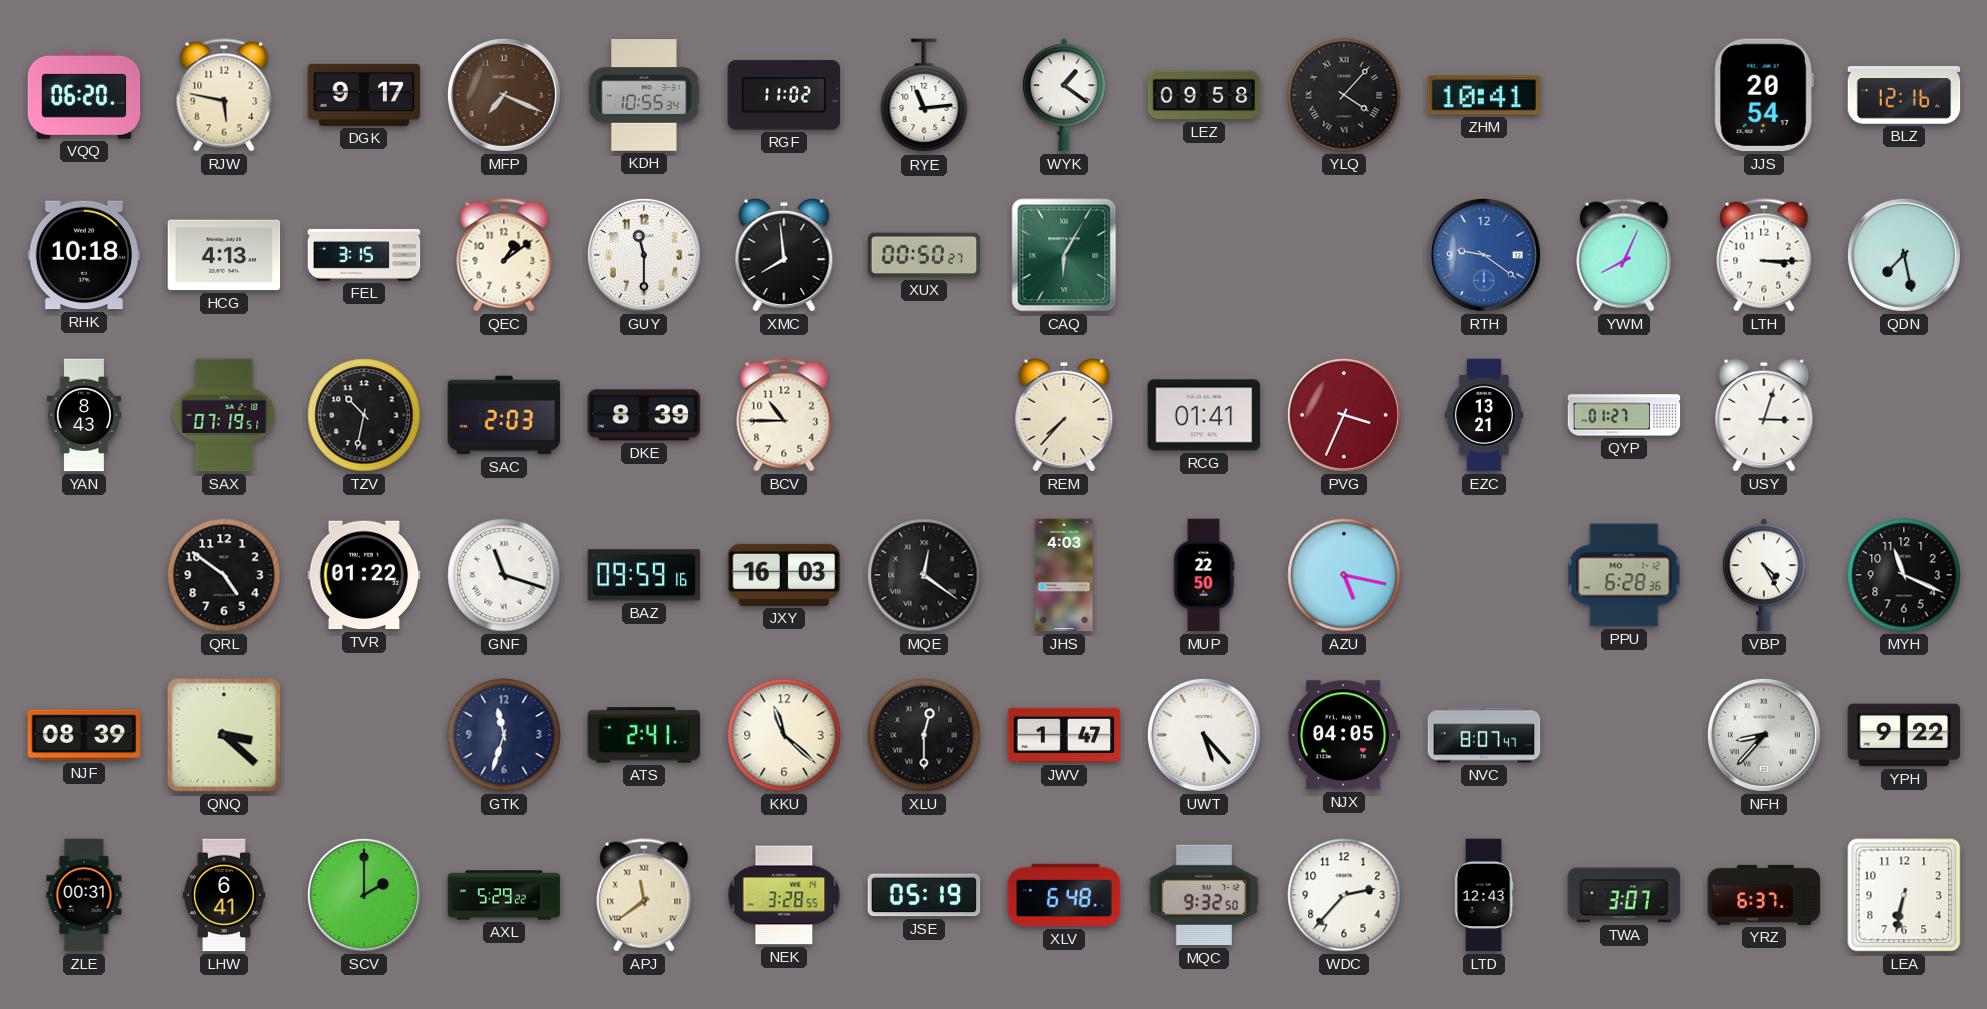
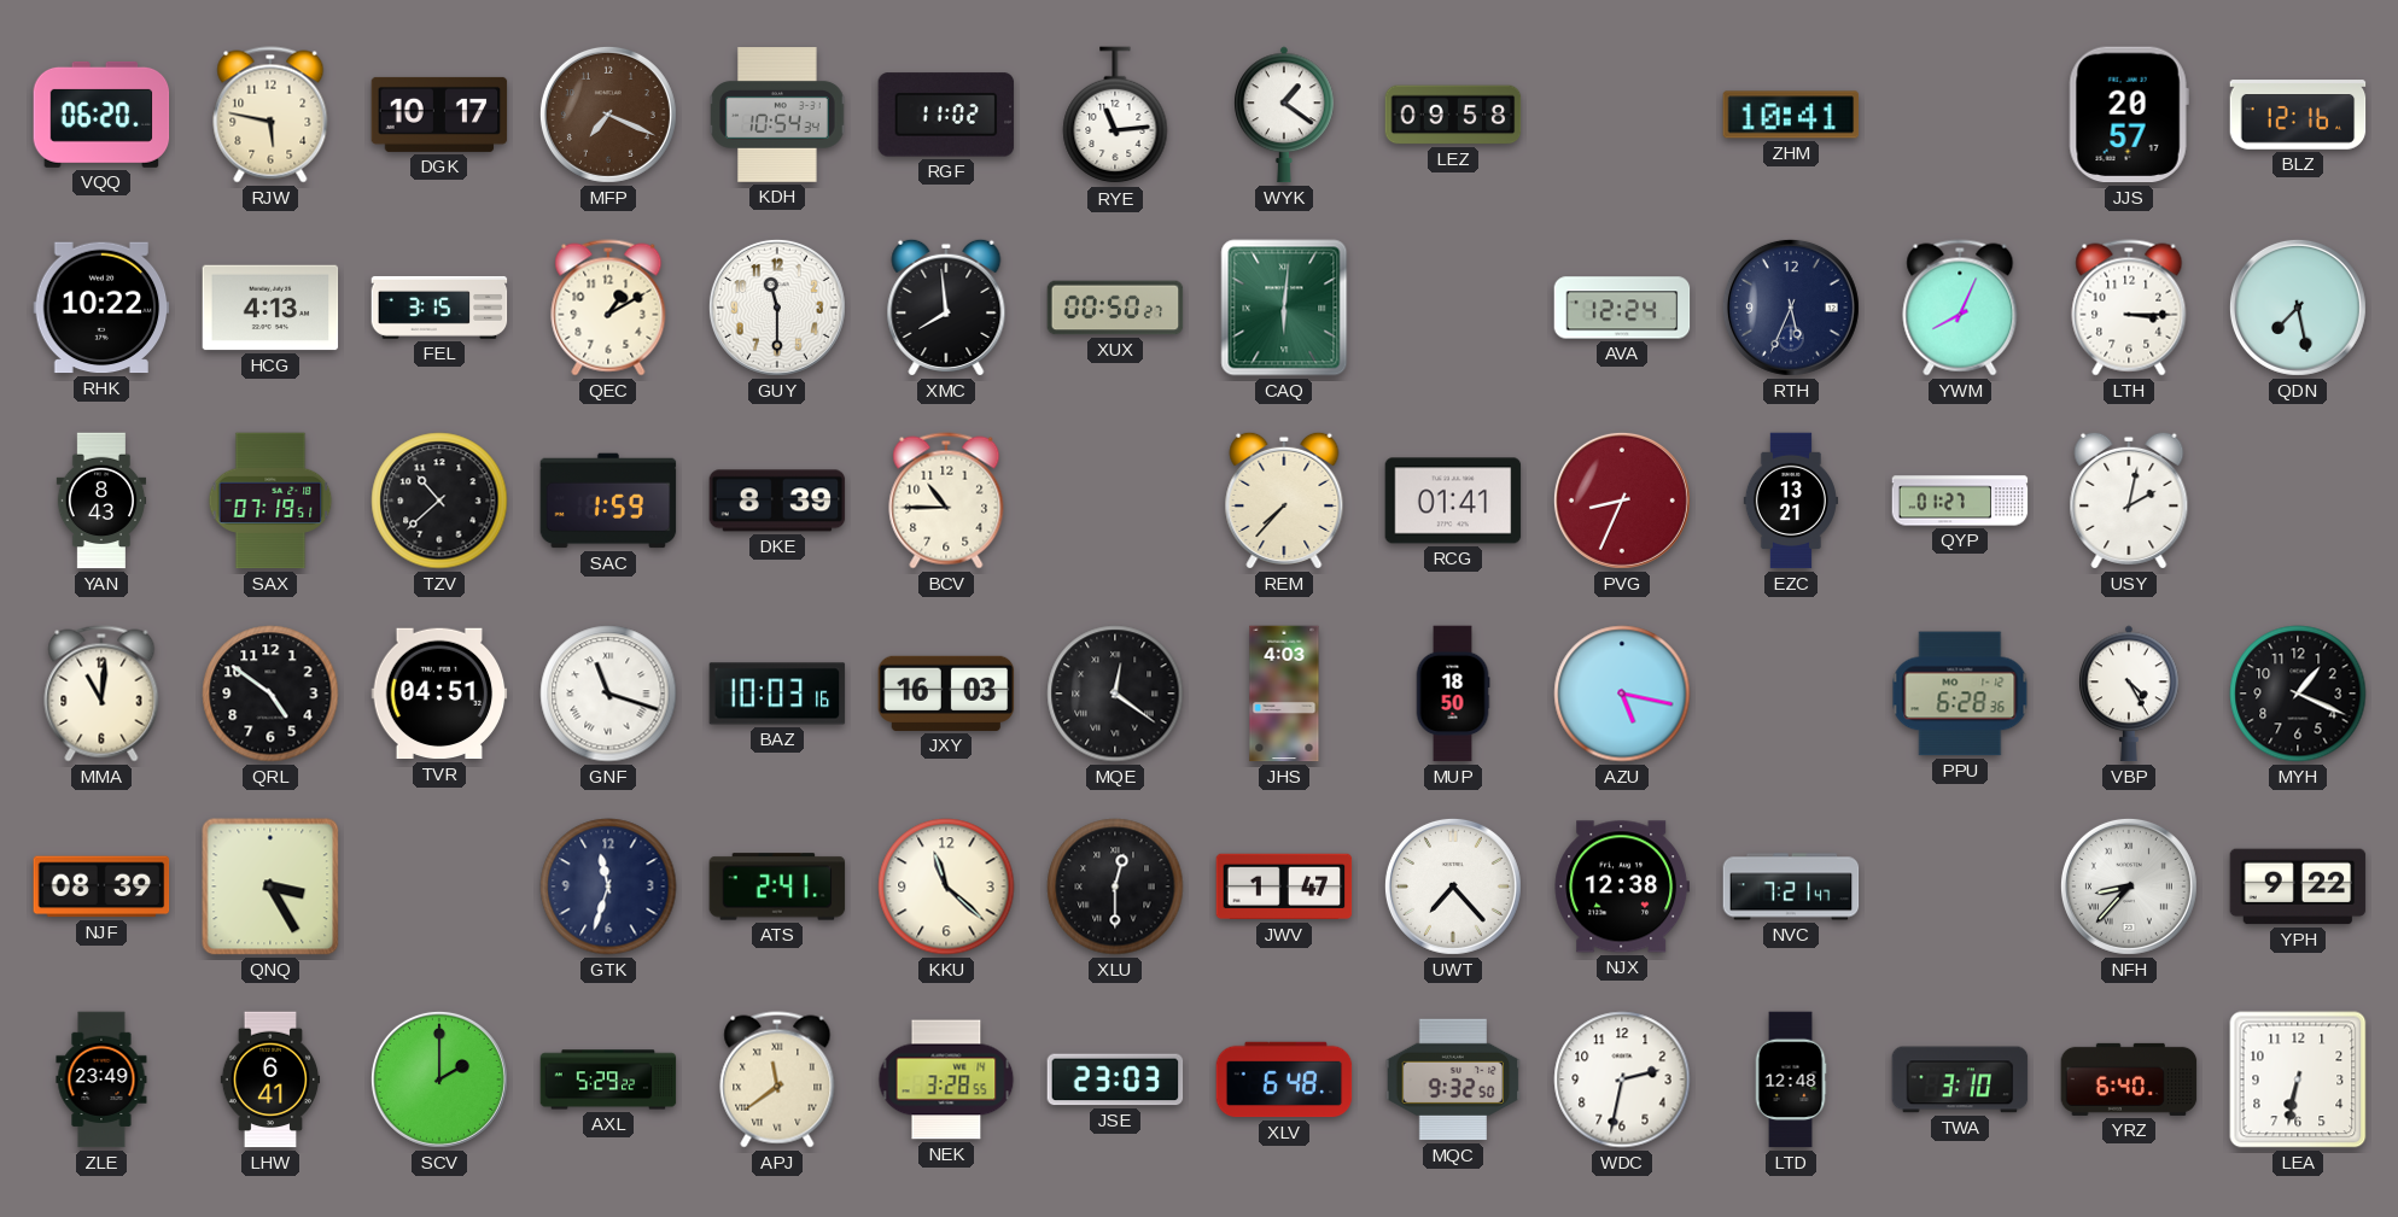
DGK: 9:17 -> 10:17 (439, 115)
KDH: 10:55 -> 10:54 (777, 115)
YLQ: 4:07 -> none (1344, 95)
JJS: 20:54 -> 20:57 (2129, 115)
RHK: 10:18 -> 10:22 (101, 308)
QEC: 1:09 -> 1:10 (608, 308)
CAQ: 6:05 -> 6:01 (1284, 308)
AVA: none -> 12:24 (1622, 308)
RTH: 9:21 -> 5:34 (1791, 308)
RTH dial: blue -> navy (1791, 308)
TZV: 10:32 -> 10:38 (439, 501)
SAC: 2:03 -> 1:59 (608, 501)
PVG: 3:34 -> 8:34 (1622, 501)
USY: 3:03 -> 2:02 (2129, 501)
MMA: none -> 11:01 (101, 694)
TVR: 01:22 -> 04:51 (439, 694)
BAZ: 09:59 -> 10:03 (777, 694)
MUP: 22:50 -> 18:50 (1453, 694)
MYH: 11:19 -> 1:19 (2298, 694)
QNQ: 3:22 -> 3:25 (270, 887)
UWT: 5:23 -> 7:23 (1453, 887)
NJX: 04:05 -> 12:38 (1622, 887)
NVC: 8:07 -> 7:21 (1791, 887)
ZLE: 00:31 -> 23:49 (101, 1079)
JSE: 05:19 -> 23:03 (1115, 1079)
WDC: 2:37 -> 2:32 (1622, 1079)
LTD: 12:43 -> 12:48 (1791, 1079)
TWA: 3:07 -> 3:10 (1960, 1079)
YRZ: 6:37 -> 6:40 (2129, 1079)
